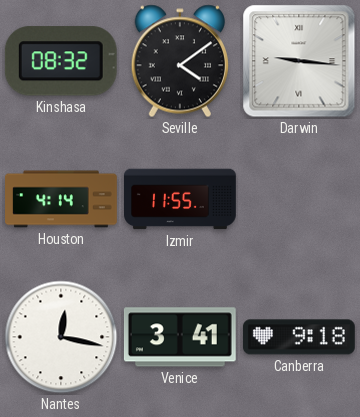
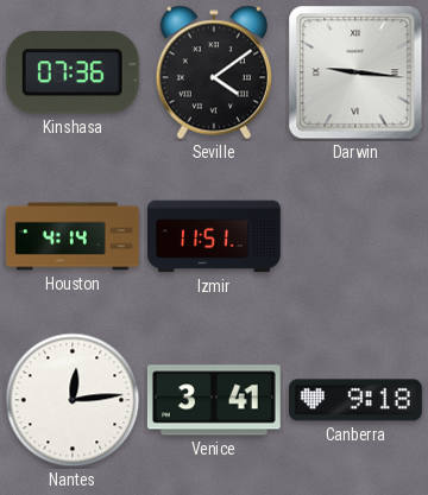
Kinshasa: 08:32 -> 07:36 (73, 72)
Izmir: 11:55 -> 11:51 (215, 236)
Nantes: 12:17 -> 12:14 (73, 400)
